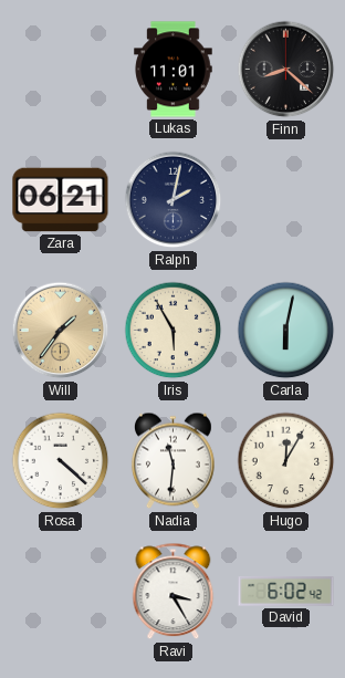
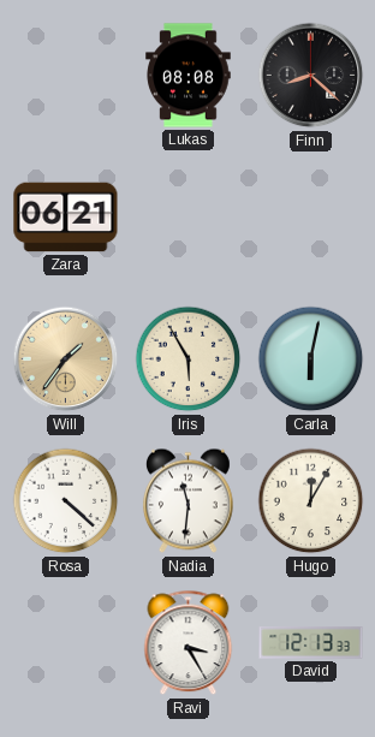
Lukas: 11:01 -> 08:08 (189, 76)
Ralph: 2:02 -> none (174, 200)
David: 6:02 -> 12:13 (311, 643)
